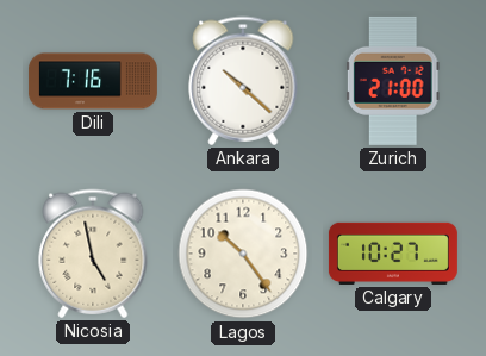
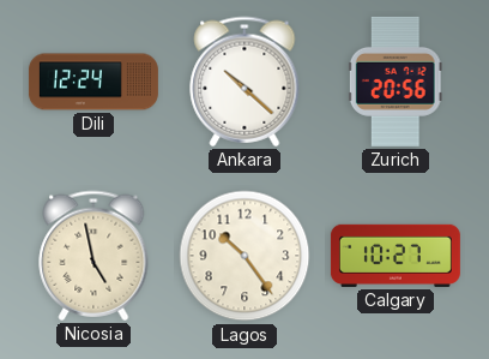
Dili: 7:16 -> 12:24 (93, 82)
Zurich: 21:00 -> 20:56 (396, 82)
